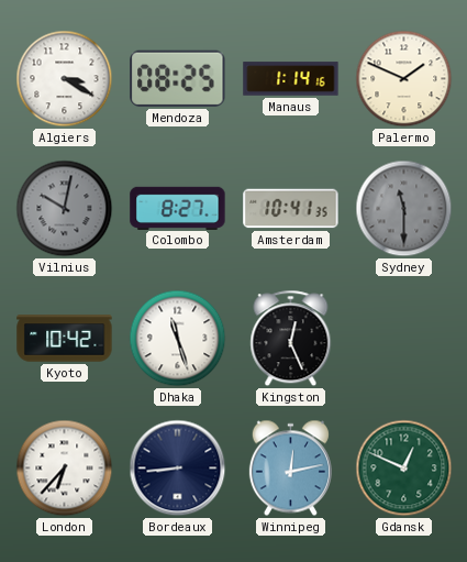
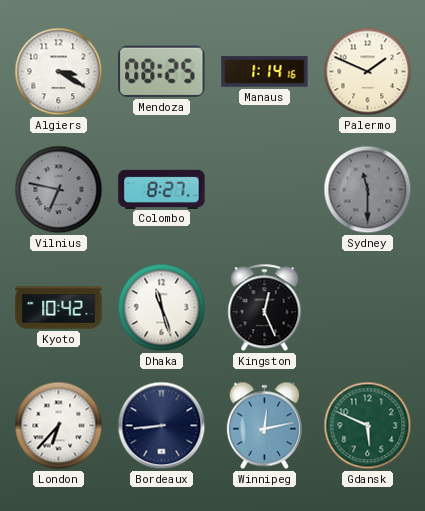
Vilnius: 10:02 -> 6:47 (59, 190)
Amsterdam: 10:41 -> none (291, 209)
Gdansk: 12:49 -> 5:49 (368, 426)
